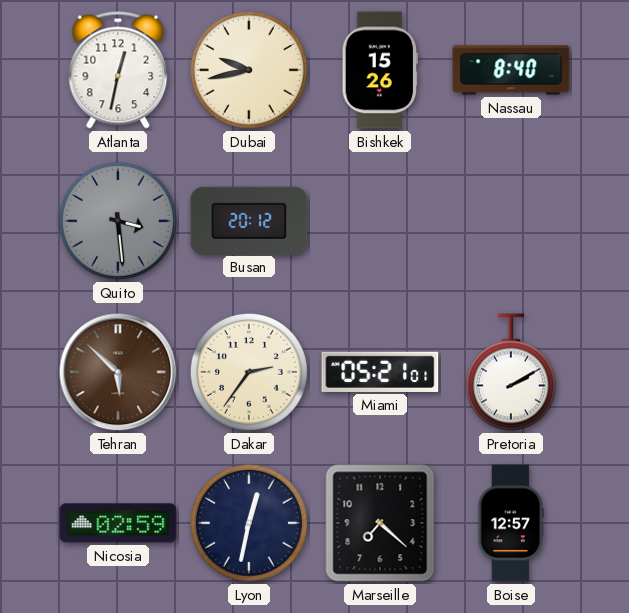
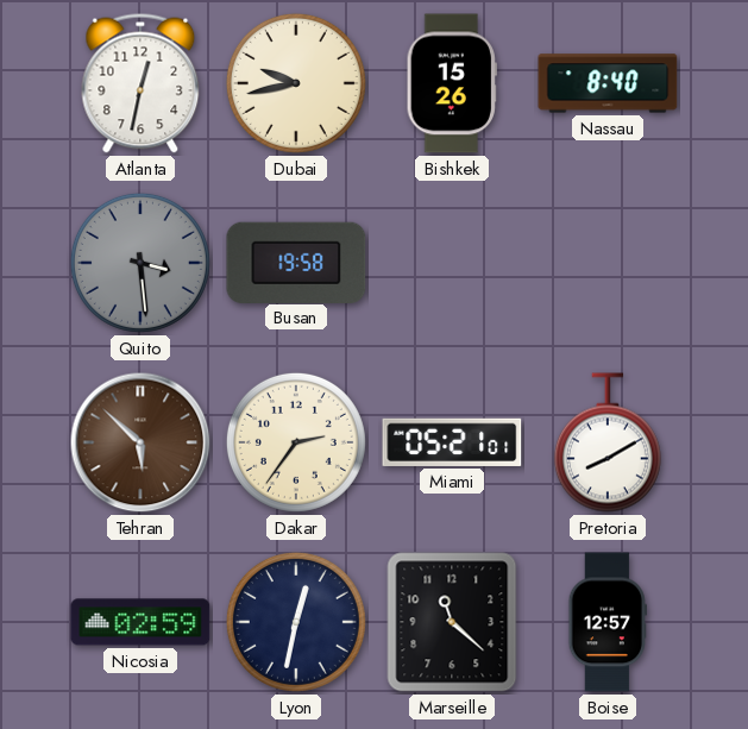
Busan: 20:12 -> 19:58 (296, 262)
Pretoria: 2:10 -> 8:10 (608, 442)
Marseille: 7:22 -> 11:22 (452, 622)
